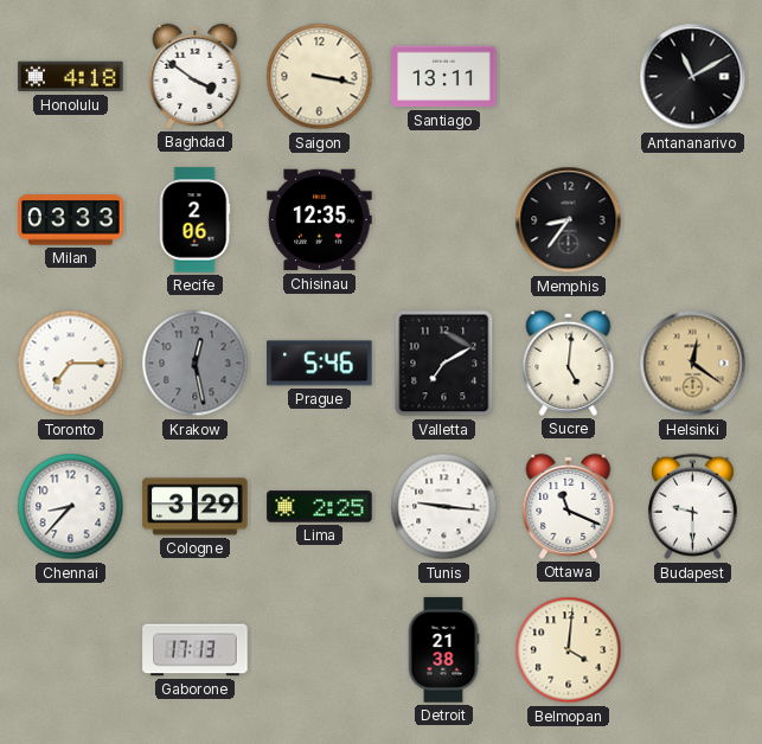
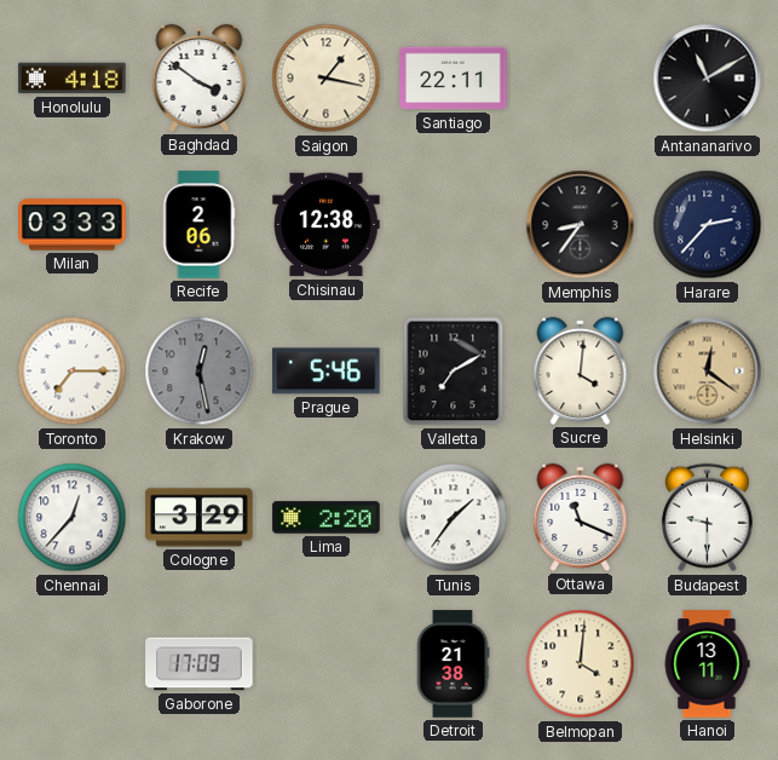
Saigon: 3:17 -> 1:17 (327, 79)
Santiago: 13:11 -> 22:11 (454, 79)
Chisinau: 12:35 -> 12:38 (327, 225)
Harare: none -> 2:37 (708, 225)
Sucre: 5:01 -> 4:01 (581, 370)
Chennai: 8:37 -> 12:37 (73, 518)
Lima: 2:25 -> 2:20 (327, 518)
Tunis: 9:16 -> 1:36 (454, 518)
Gaborone: 17:13 -> 17:09 (200, 664)
Hanoi: none -> 13:11 (707, 664)
